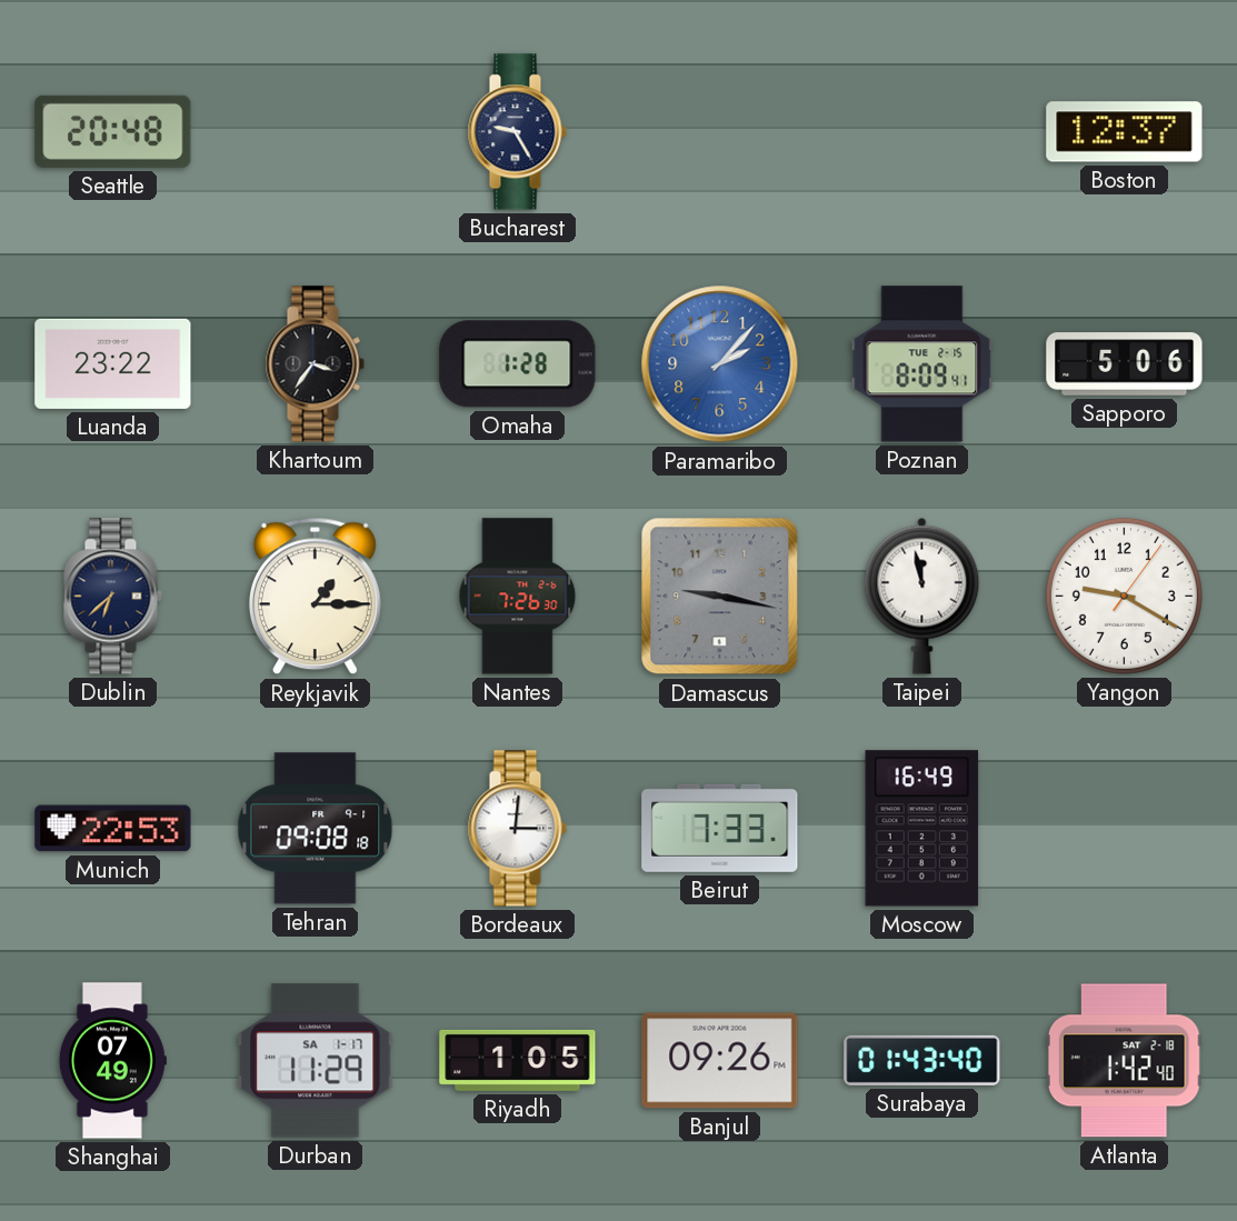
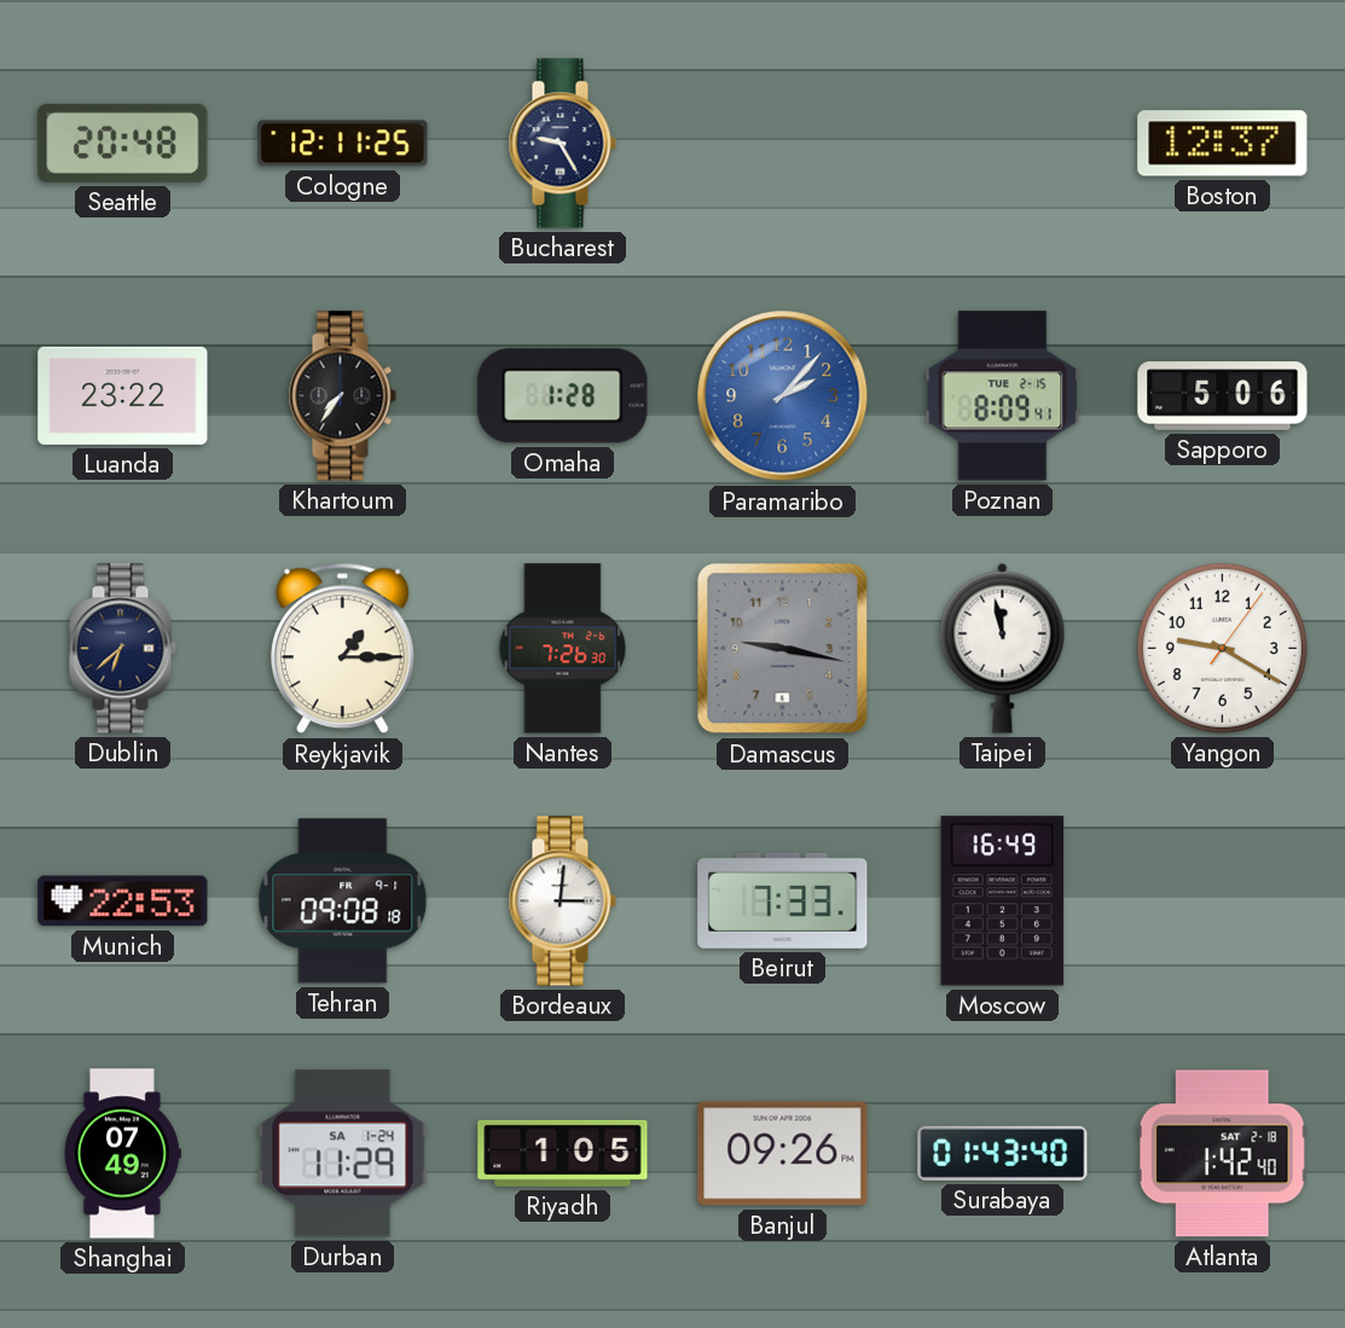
Cologne: none -> 12:11 (343, 144)
Khartoum: 3:36 -> 7:36 (342, 396)
Durban date: SA 1-17 -> SA 1-24 (343, 1154)
